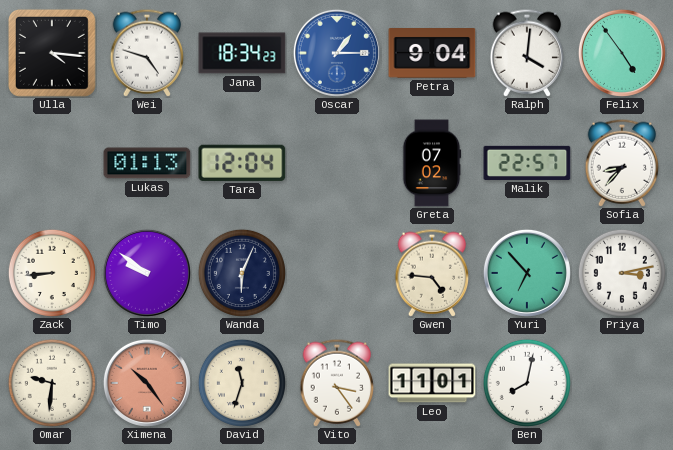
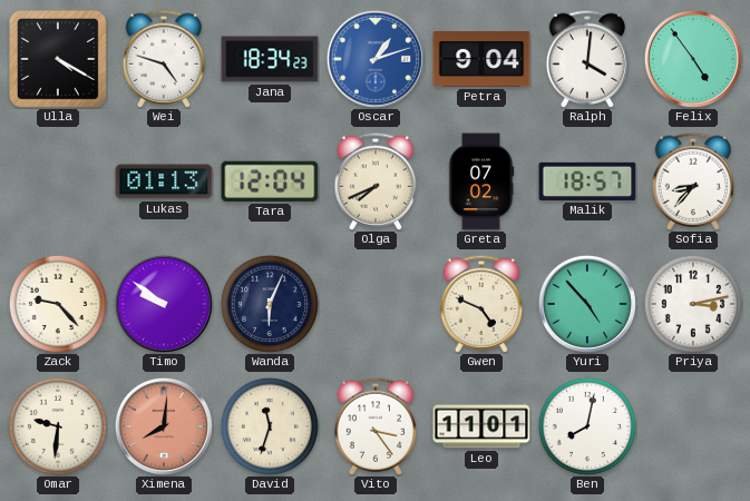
Ulla: 4:16 -> 4:20 (58, 59)
Oscar: 1:15 -> 1:12 (376, 59)
Olga: none -> 7:41 (376, 181)
Malik: 22:57 -> 18:57 (587, 181)
Zack: 8:44 -> 9:23 (58, 304)
Gwen: 4:46 -> 4:49 (481, 304)
Yuri: 6:53 -> 4:53 (587, 304)
Ximena: 10:24 -> 8:01 (164, 426)
